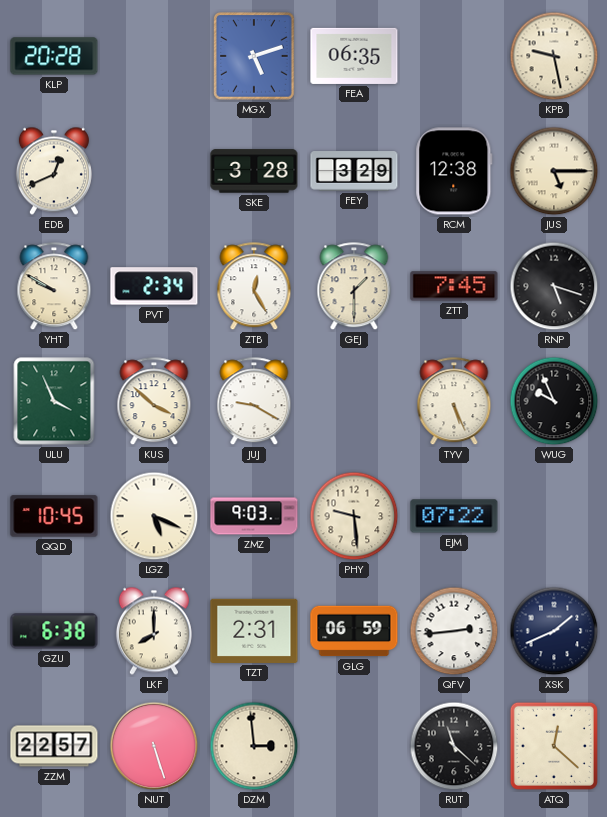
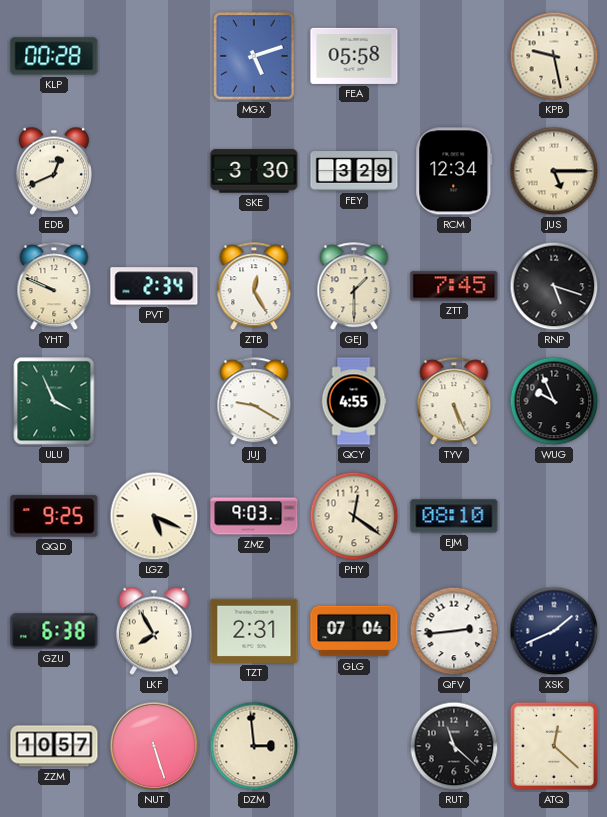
KLP: 20:28 -> 00:28 (54, 56)
FEA: 06:35 -> 05:58 (354, 56)
SKE: 3:28 -> 3:30 (254, 171)
RCM: 12:38 -> 12:34 (454, 171)
YHT: 9:50 -> 9:49 (54, 287)
KUS: 3:52 -> none (154, 402)
QCY: none -> 4:55 (354, 401)
QQD: 10:45 -> 9:25 (54, 516)
PHY: 9:29 -> 12:21 (354, 516)
EJM: 07:22 -> 08:10 (454, 516)
LKF: 8:00 -> 7:55 (154, 631)
GLG: 06:59 -> 07:04 (354, 631)
ZZM: 22:57 -> 10:57 (54, 746)
